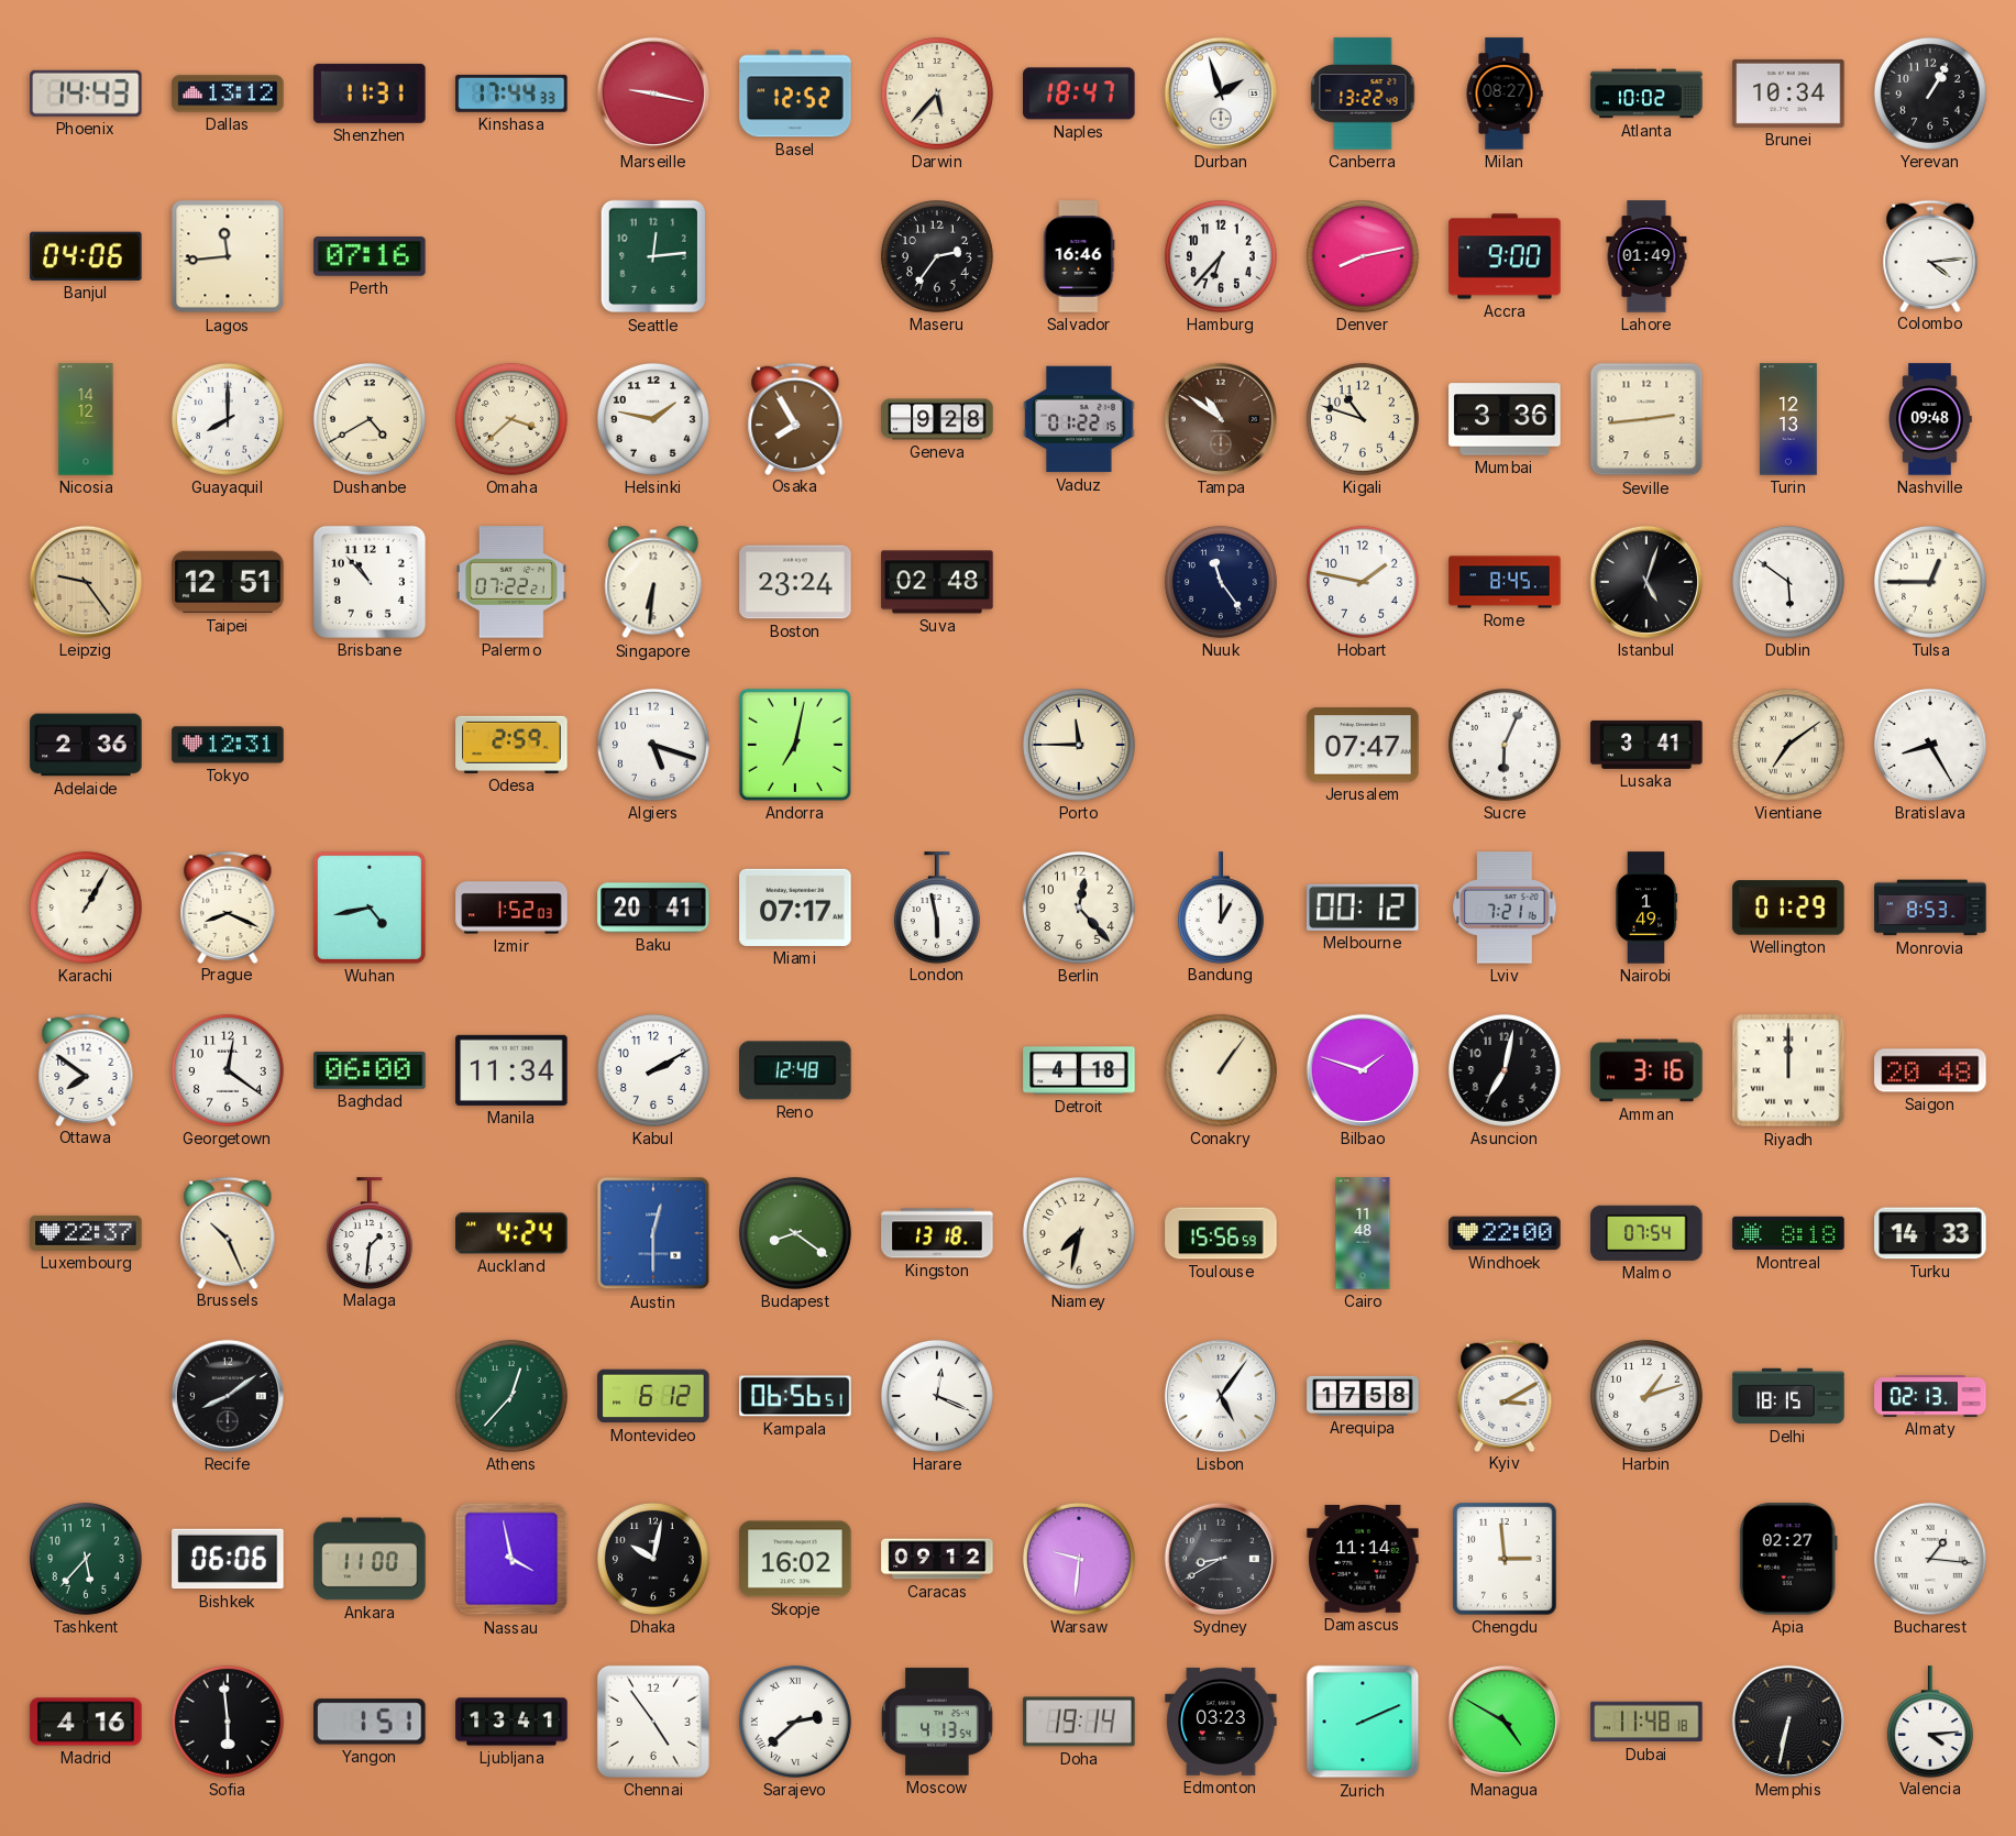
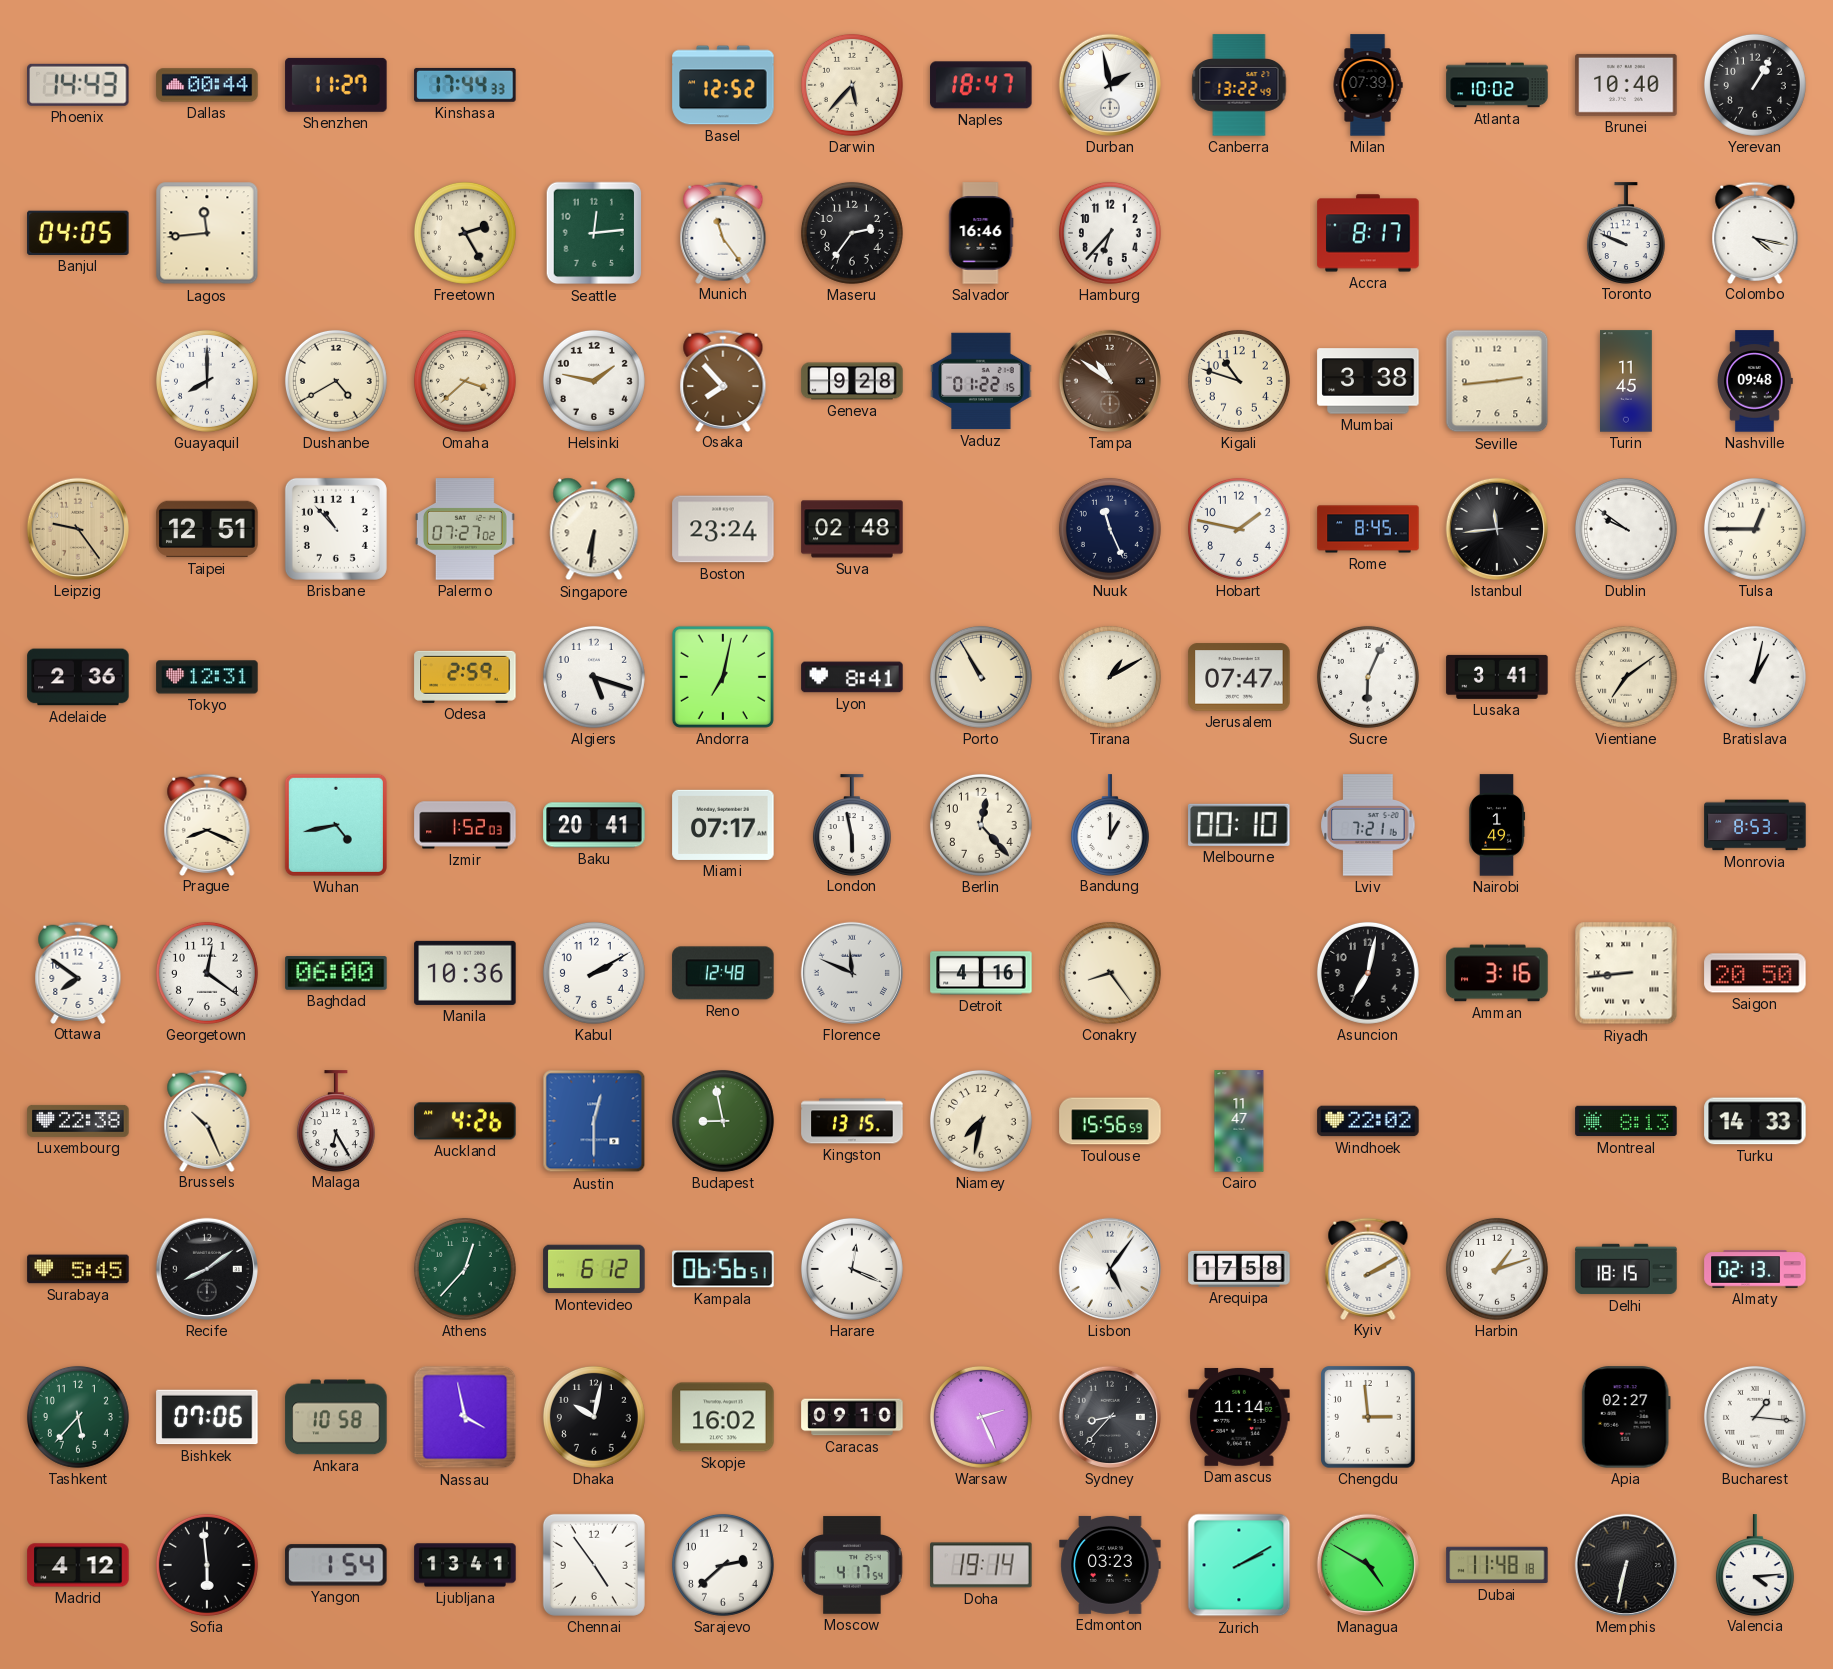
Dallas: 13:12 -> 00:44 (207, 85)
Shenzhen: 11:31 -> 11:27 (336, 85)
Marseille: 9:17 -> none (653, 94)
Durban: 1:57 -> 1:58 (1110, 85)
Milan: 08:27 -> 07:39 (1368, 85)
Brunei: 10:34 -> 10:40 (1626, 85)
Banjul: 04:06 -> 04:05 (78, 233)
Perth: 07:16 -> none (370, 257)
Freetown: none -> 2:25 (465, 233)
Munich: none -> 11:24 (723, 232)
Denver: 8:13 -> none (1363, 256)
Accra: 9:00 -> 8:17 (1368, 233)
Lahore: 01:49 -> none (1646, 256)
Toronto: none -> 9:49 (1626, 233)
Colombo: 4:14 -> 4:17 (1755, 232)
Nicosia: 14:12 -> none (86, 419)
Osaka: 7:55 -> 7:53 (723, 380)
Mumbai: 3:36 -> 3:38 (1368, 381)
Turin: 12:13 -> 11:45 (1627, 381)
Palermo: 07:22 -> 07:27 (465, 529)
Nuuk: 11:24 -> 11:26 (1110, 529)
Istanbul: 5:03 -> 11:44 (1497, 529)
Dublin: 5:51 -> 9:51 (1626, 529)
Lyon: none -> 8:41 (852, 677)
Porto: 11:45 -> 10:55 (981, 677)
Tirana: none -> 1:10 (1110, 677)
Bratislava: 8:25 -> 1:02 (1755, 677)
Karachi: 1:05 -> none (86, 908)
Melbourne: 00:12 -> 00:10 (1239, 825)
Wellington: 01:29 -> none (1788, 908)
Manila: 11:34 -> 10:36 (465, 973)
Florence: none -> 11:49 (852, 973)
Detroit: 4:18 -> 4:16 (981, 973)
Conakry: 1:06 -> 8:24 (1110, 973)
Bilbao: 1:48 -> none (1363, 1070)
Riyadh: 12:00 -> 8:44 (1626, 973)
Saigon: 20:48 -> 20:50 (1755, 973)
Luxembourg: 22:37 -> 22:38 (78, 1121)
Malaga: 1:31 -> 6:25 (336, 1121)
Auckland: 4:24 -> 4:26 (465, 1121)
Budapest: 8:21 -> 8:58 (723, 1121)
Kingston: 13:18 -> 13:15 (852, 1121)
Cairo: 11:48 -> 11:47 (1239, 1121)
Windhoek: 22:00 -> 22:02 (1368, 1121)
Malmo: 07:54 -> none (1646, 1233)
Montreal: 8:18 -> 8:13 (1626, 1121)
Surabaya: none -> 5:45 (78, 1269)
Kyiv: 3:10 -> 2:10 (1368, 1268)
Bishkek: 06:06 -> 07:06 (207, 1417)
Ankara: 11:00 -> 10:58 (336, 1417)
Caracas: 09:12 -> 09:10 (852, 1417)
Warsaw: 9:31 -> 2:26 (981, 1417)
Sydney: 8:40 -> 8:37 (1110, 1417)
Madrid: 4:16 -> 4:12 (78, 1565)
Yangon: 1:51 -> 1:54 (336, 1565)
Sarajevo numerals: Roman -> Arabic (723, 1565)
Moscow: 4:13 -> 4:17 (852, 1565)
Zurich: 2:11 -> 2:10 (1239, 1565)
